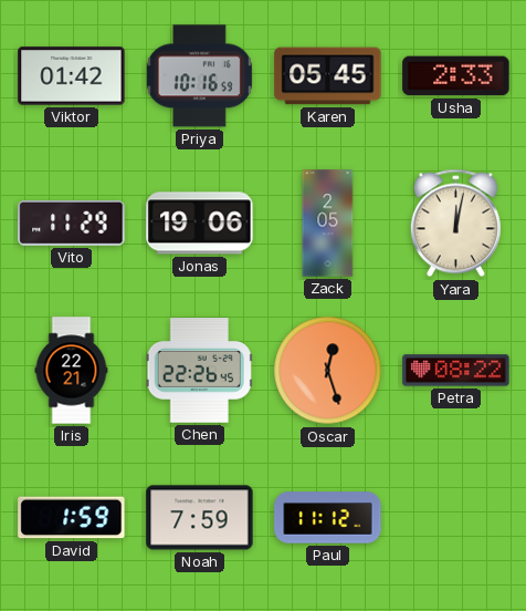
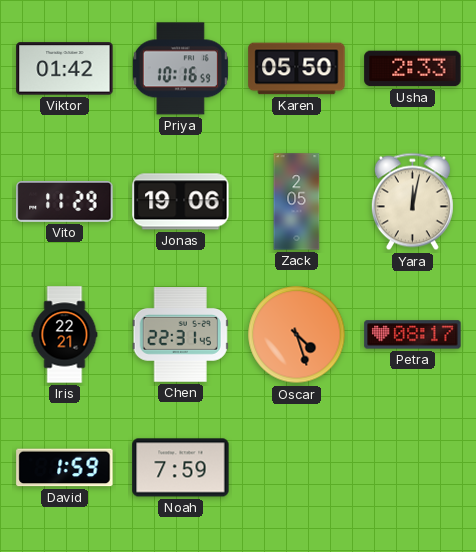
Karen: 05:45 -> 05:50 (297, 69)
Chen: 22:26 -> 22:31 (180, 335)
Oscar: 12:27 -> 4:27 (297, 335)
Petra: 08:22 -> 08:17 (413, 335)
Paul: 11:12 -> none (328, 518)
